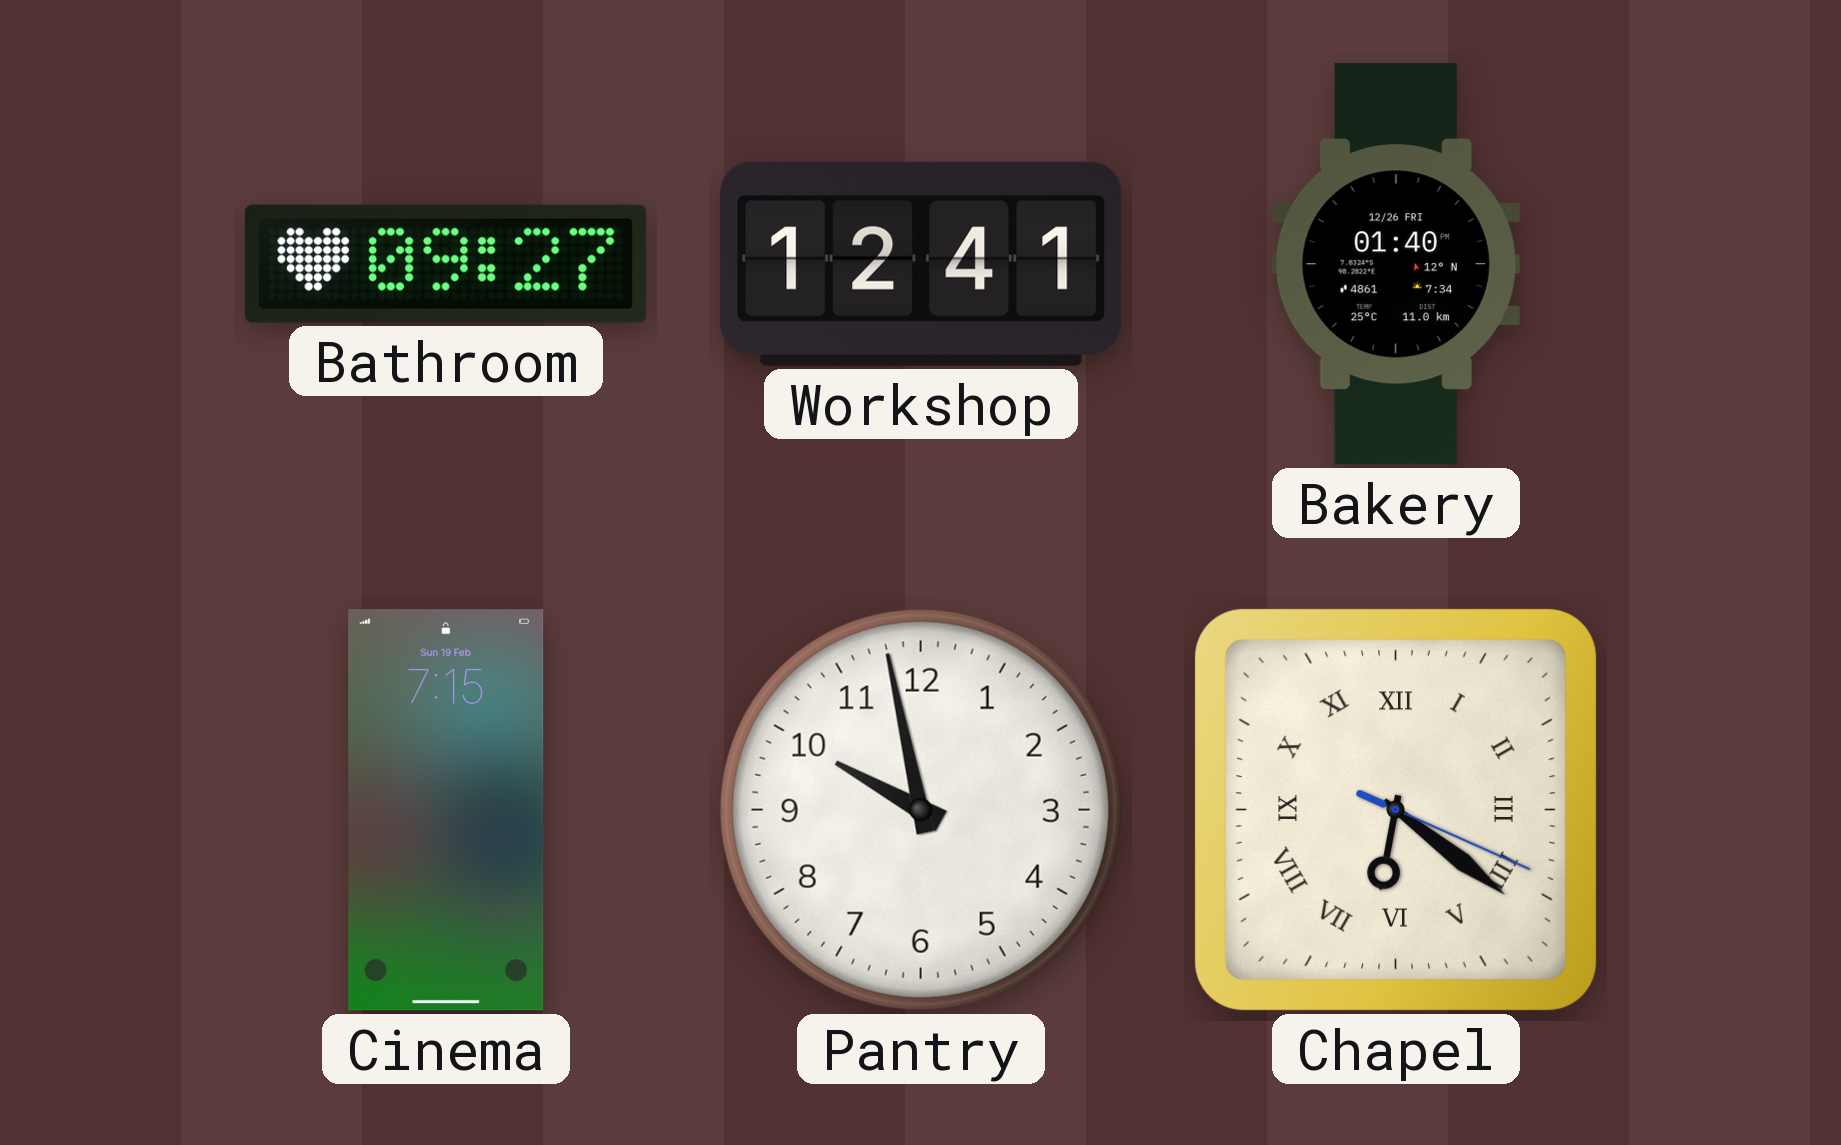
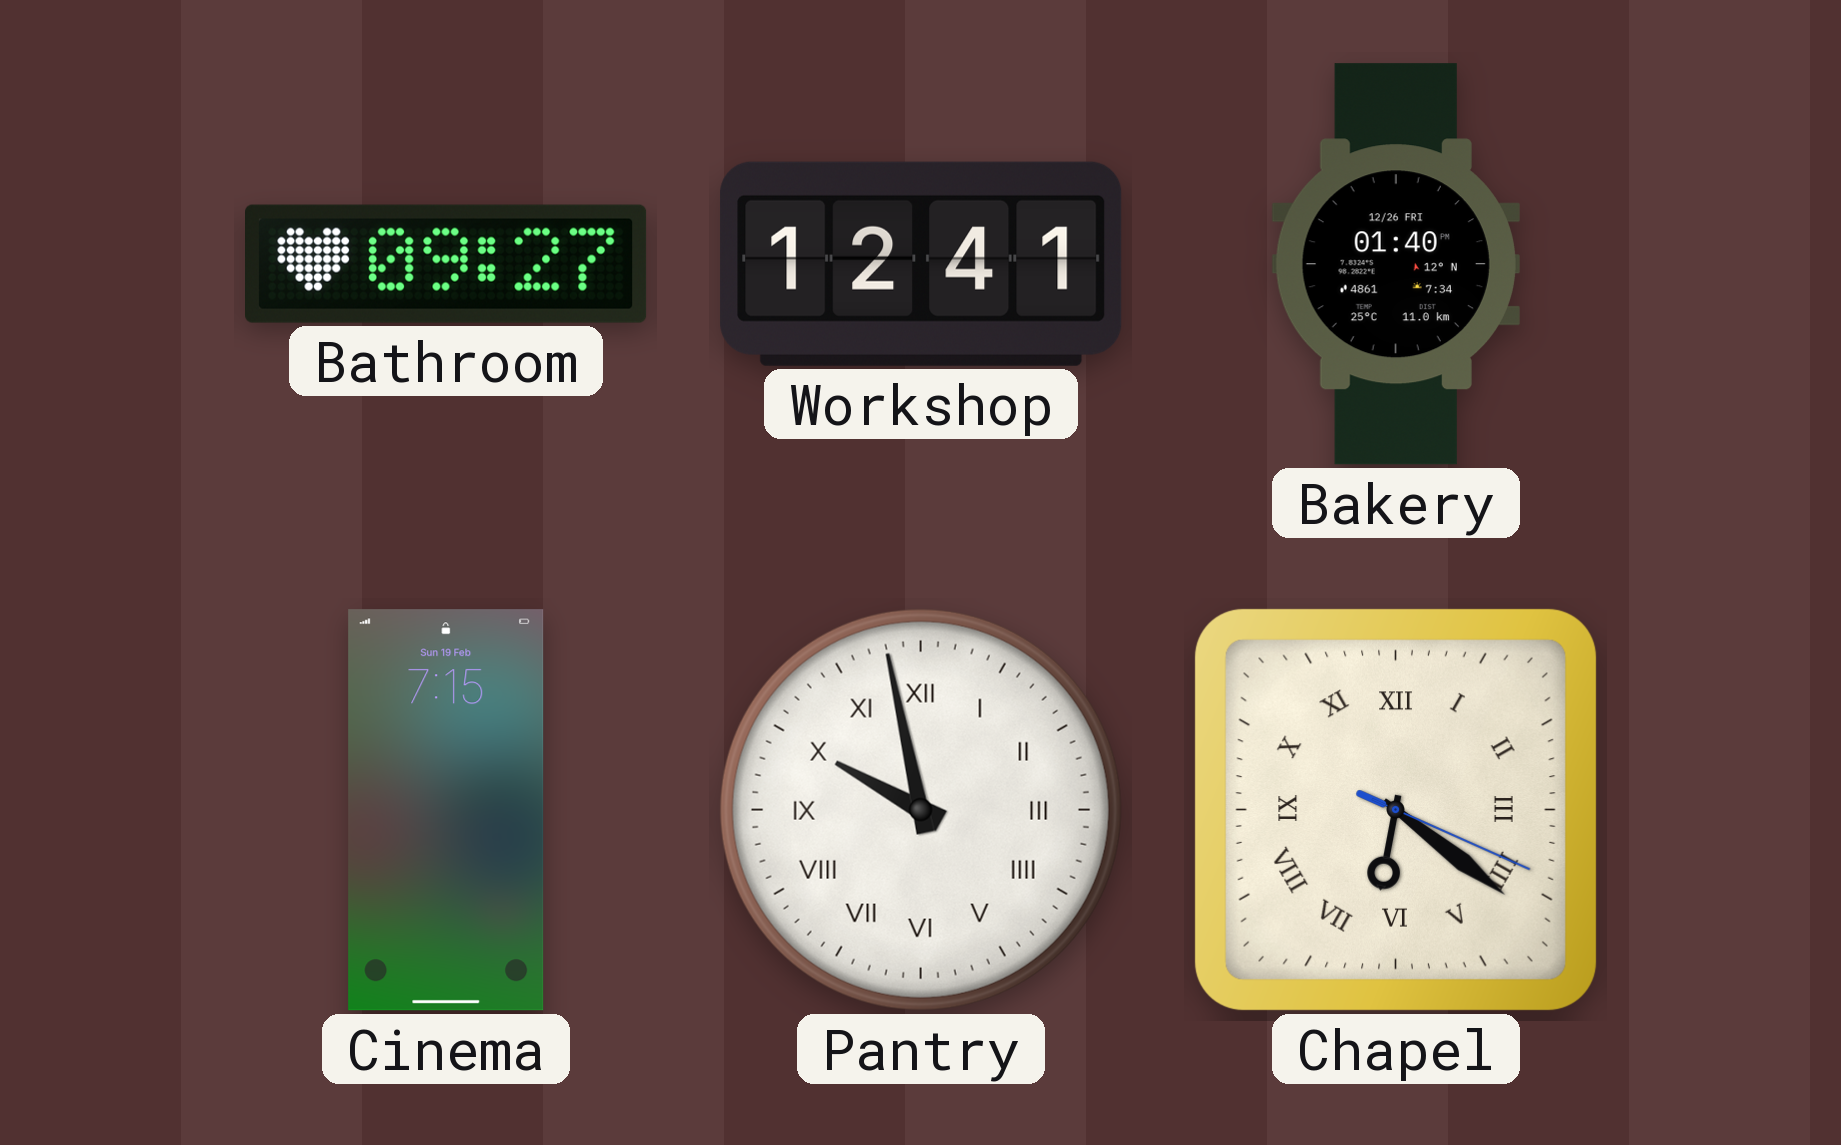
Pantry numerals: Arabic -> Roman (921, 810)
